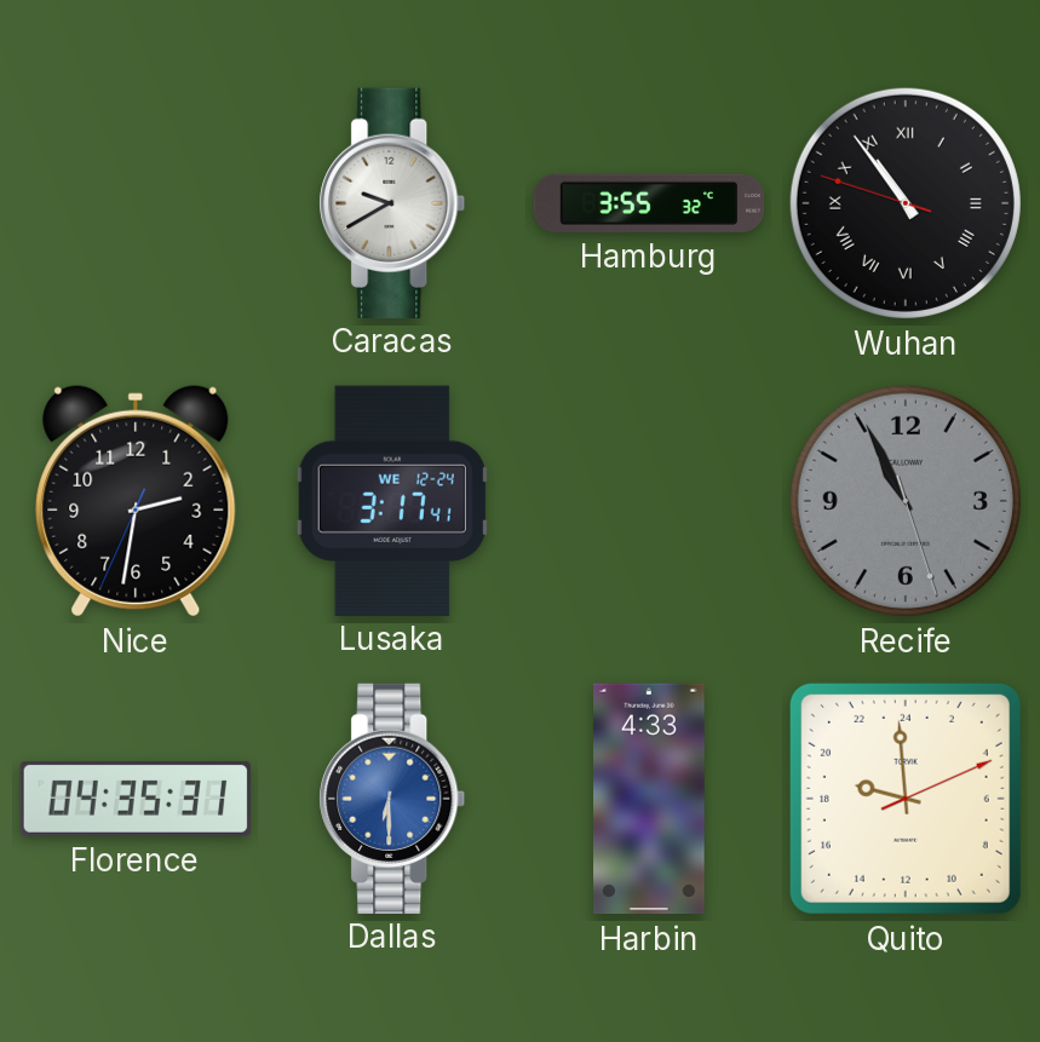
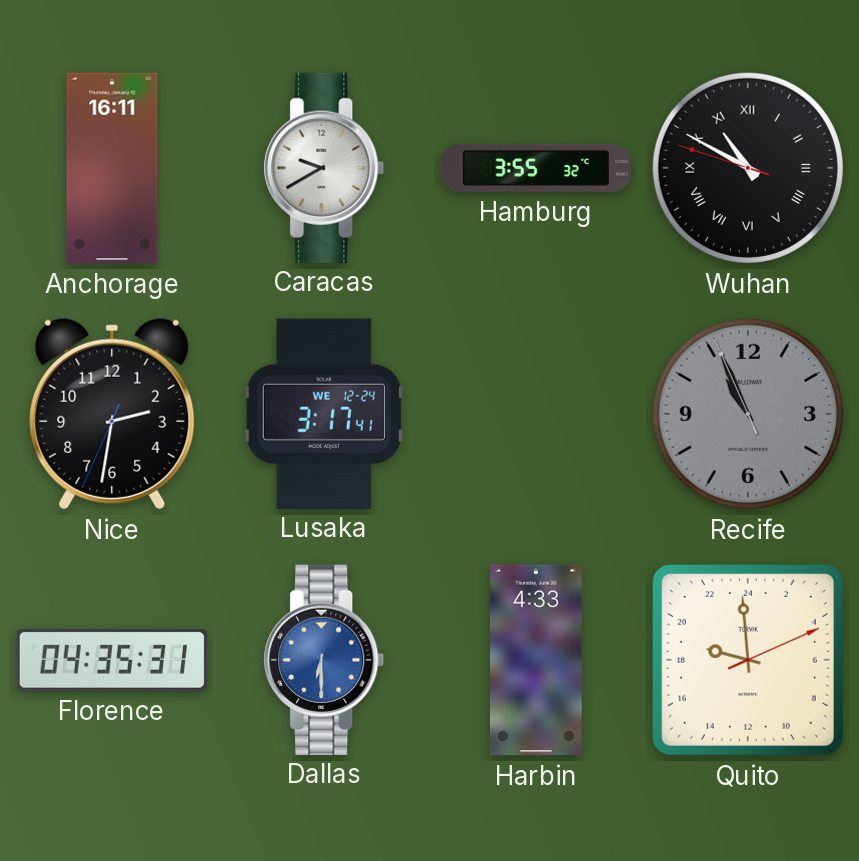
Anchorage: none -> 16:11 (112, 168)
Wuhan: 10:53 -> 10:49 (748, 168)
Recife: 10:55:27 -> 10:55:56 (748, 414)
